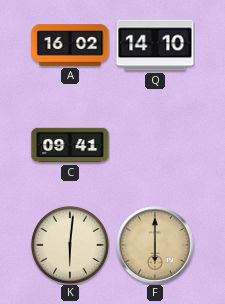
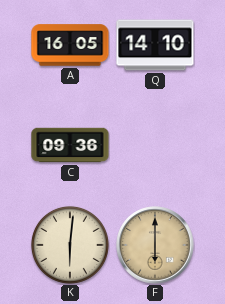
A: 16:02 -> 16:05 (70, 45)
C: 09:41 -> 09:36 (70, 145)
